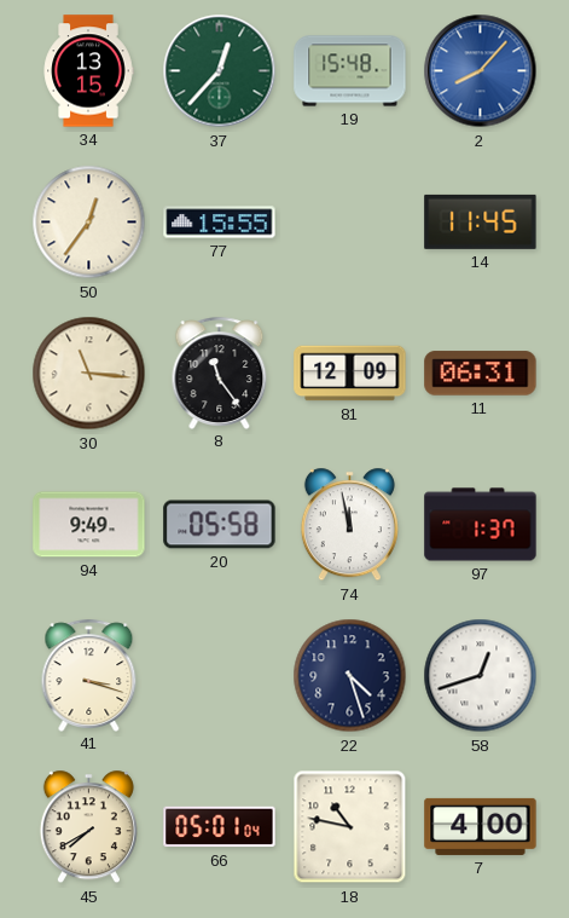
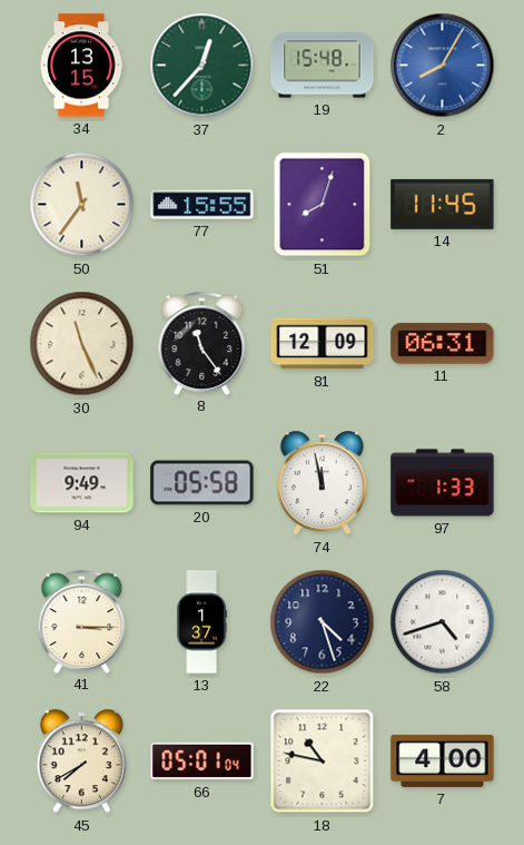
2: 8:07 -> 8:05 (443, 66)
50: 12:36 -> 11:36 (82, 205)
51: none -> 8:03 (323, 205)
30: 11:16 -> 11:26 (82, 344)
97: 1:37 -> 1:33 (443, 483)
41: 3:18 -> 3:15 (82, 621)
13: none -> 1:37 (201, 622)
58: 12:42 -> 4:42 (443, 622)
